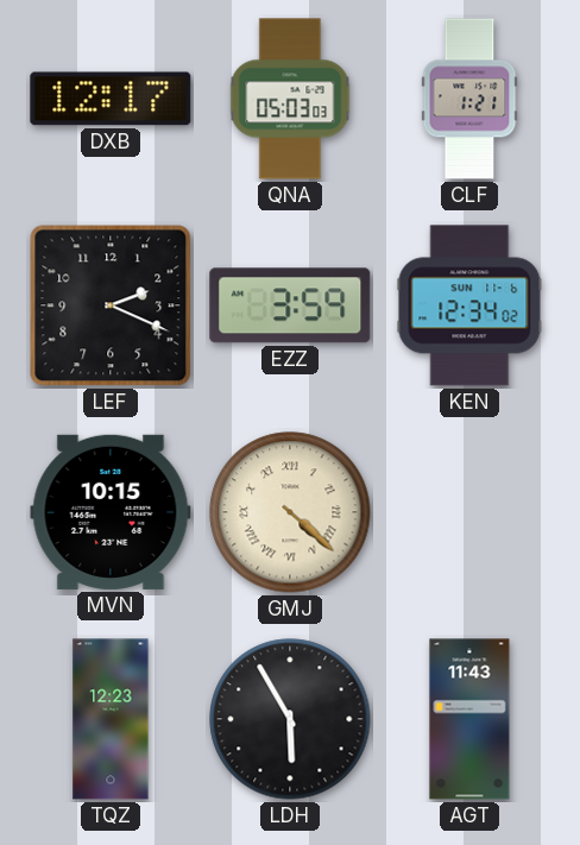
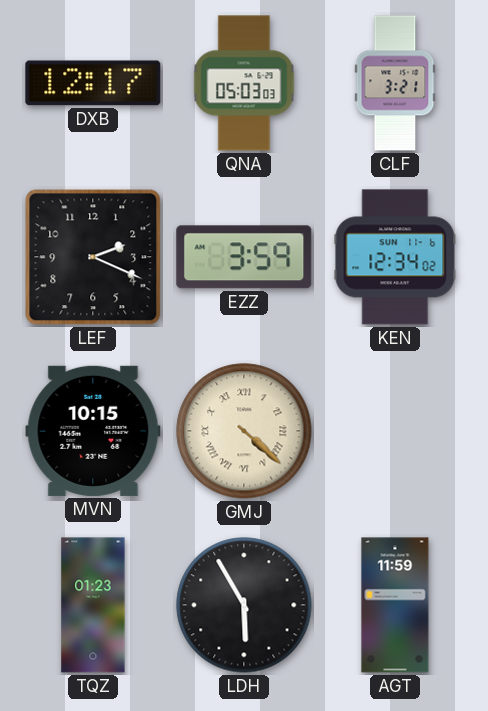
CLF: 1:21 -> 3:21 (395, 83)
TQZ: 12:23 -> 01:23 (93, 605)
AGT: 11:43 -> 11:59 (395, 605)
